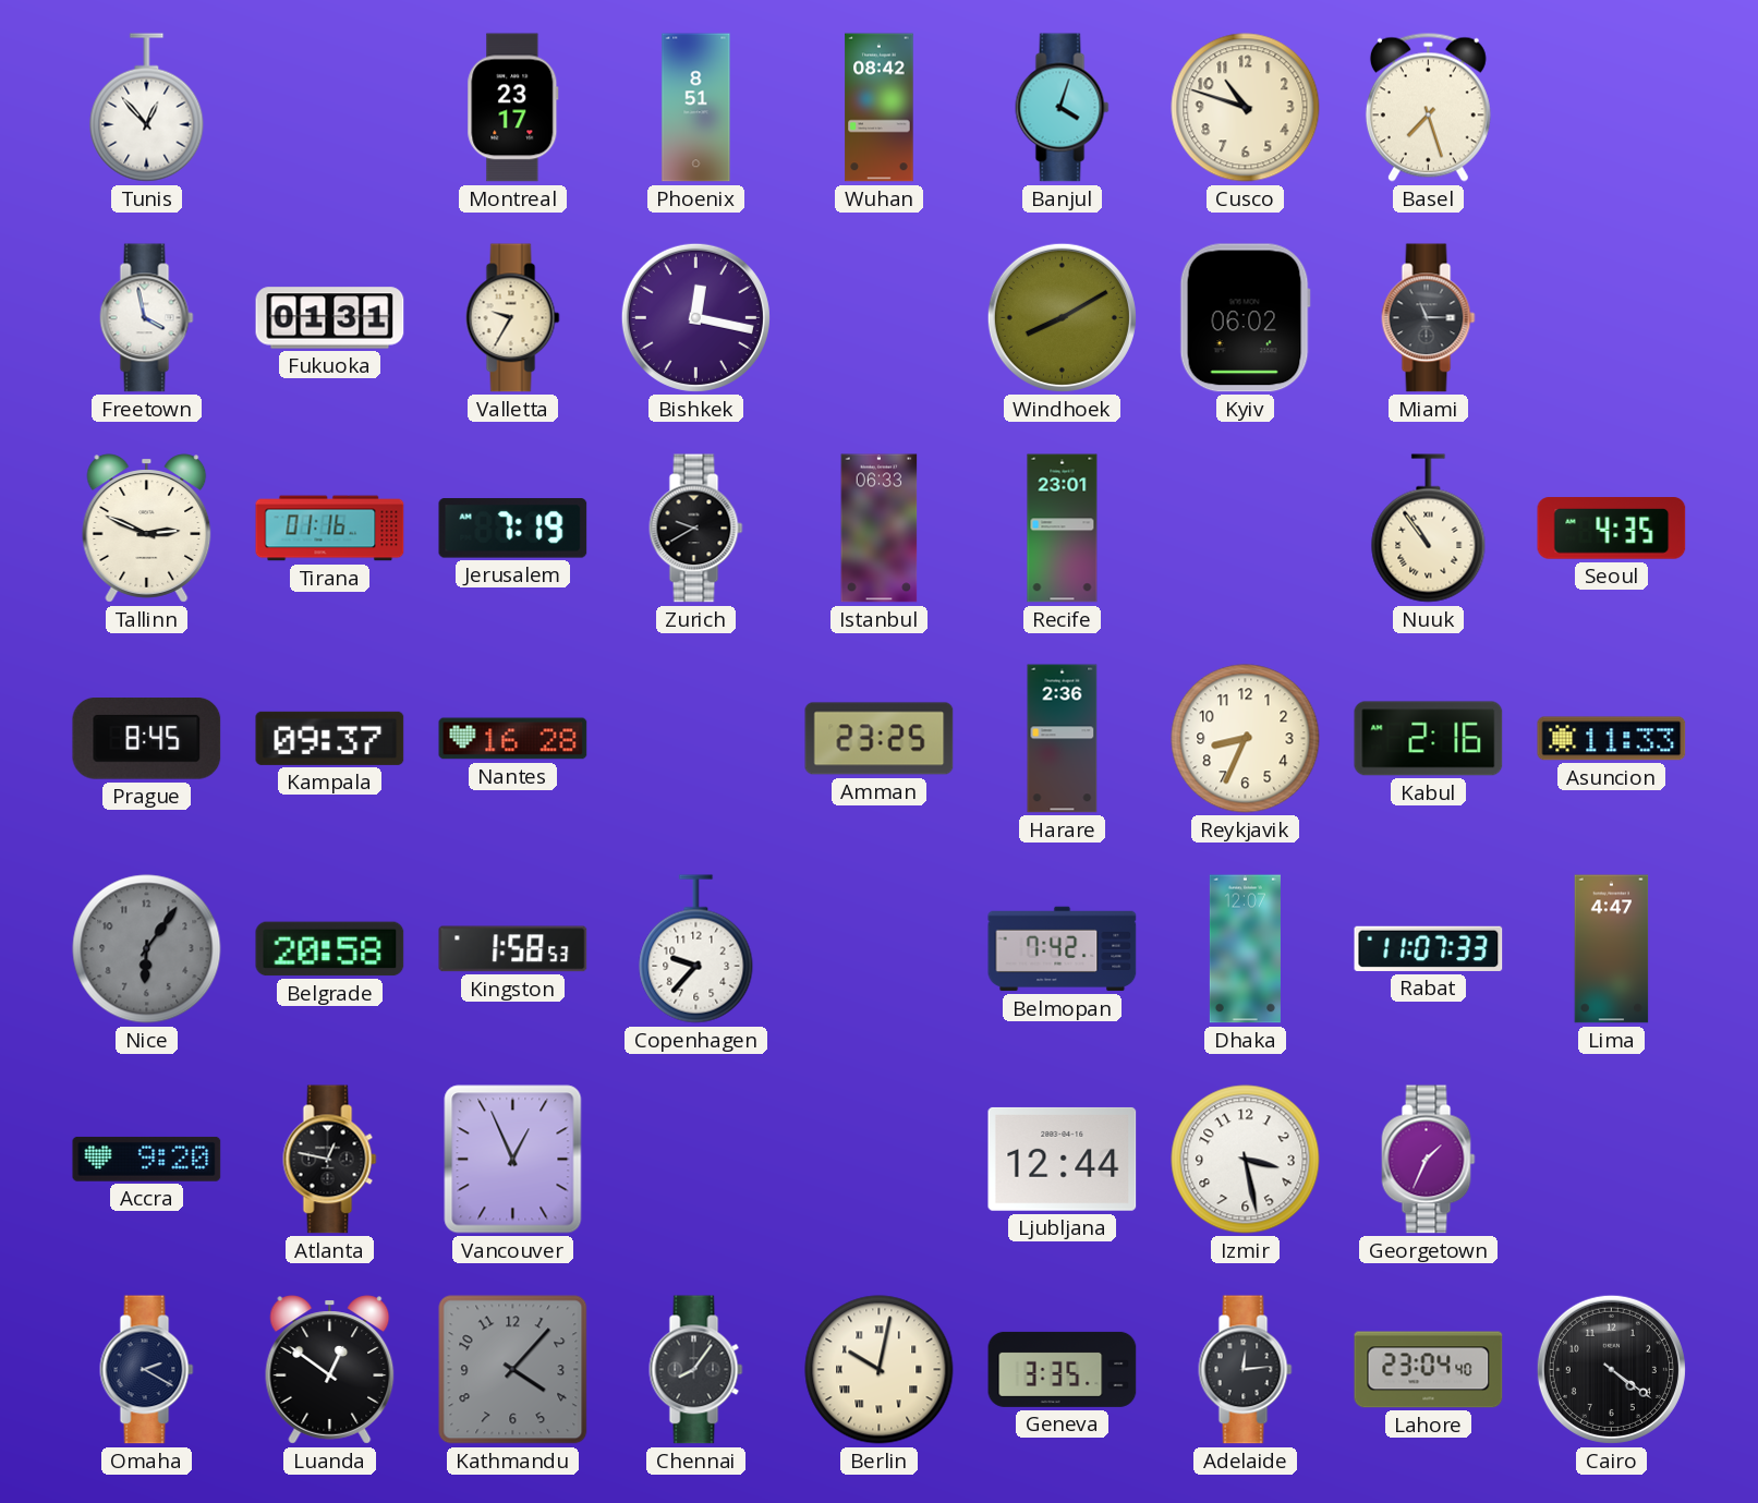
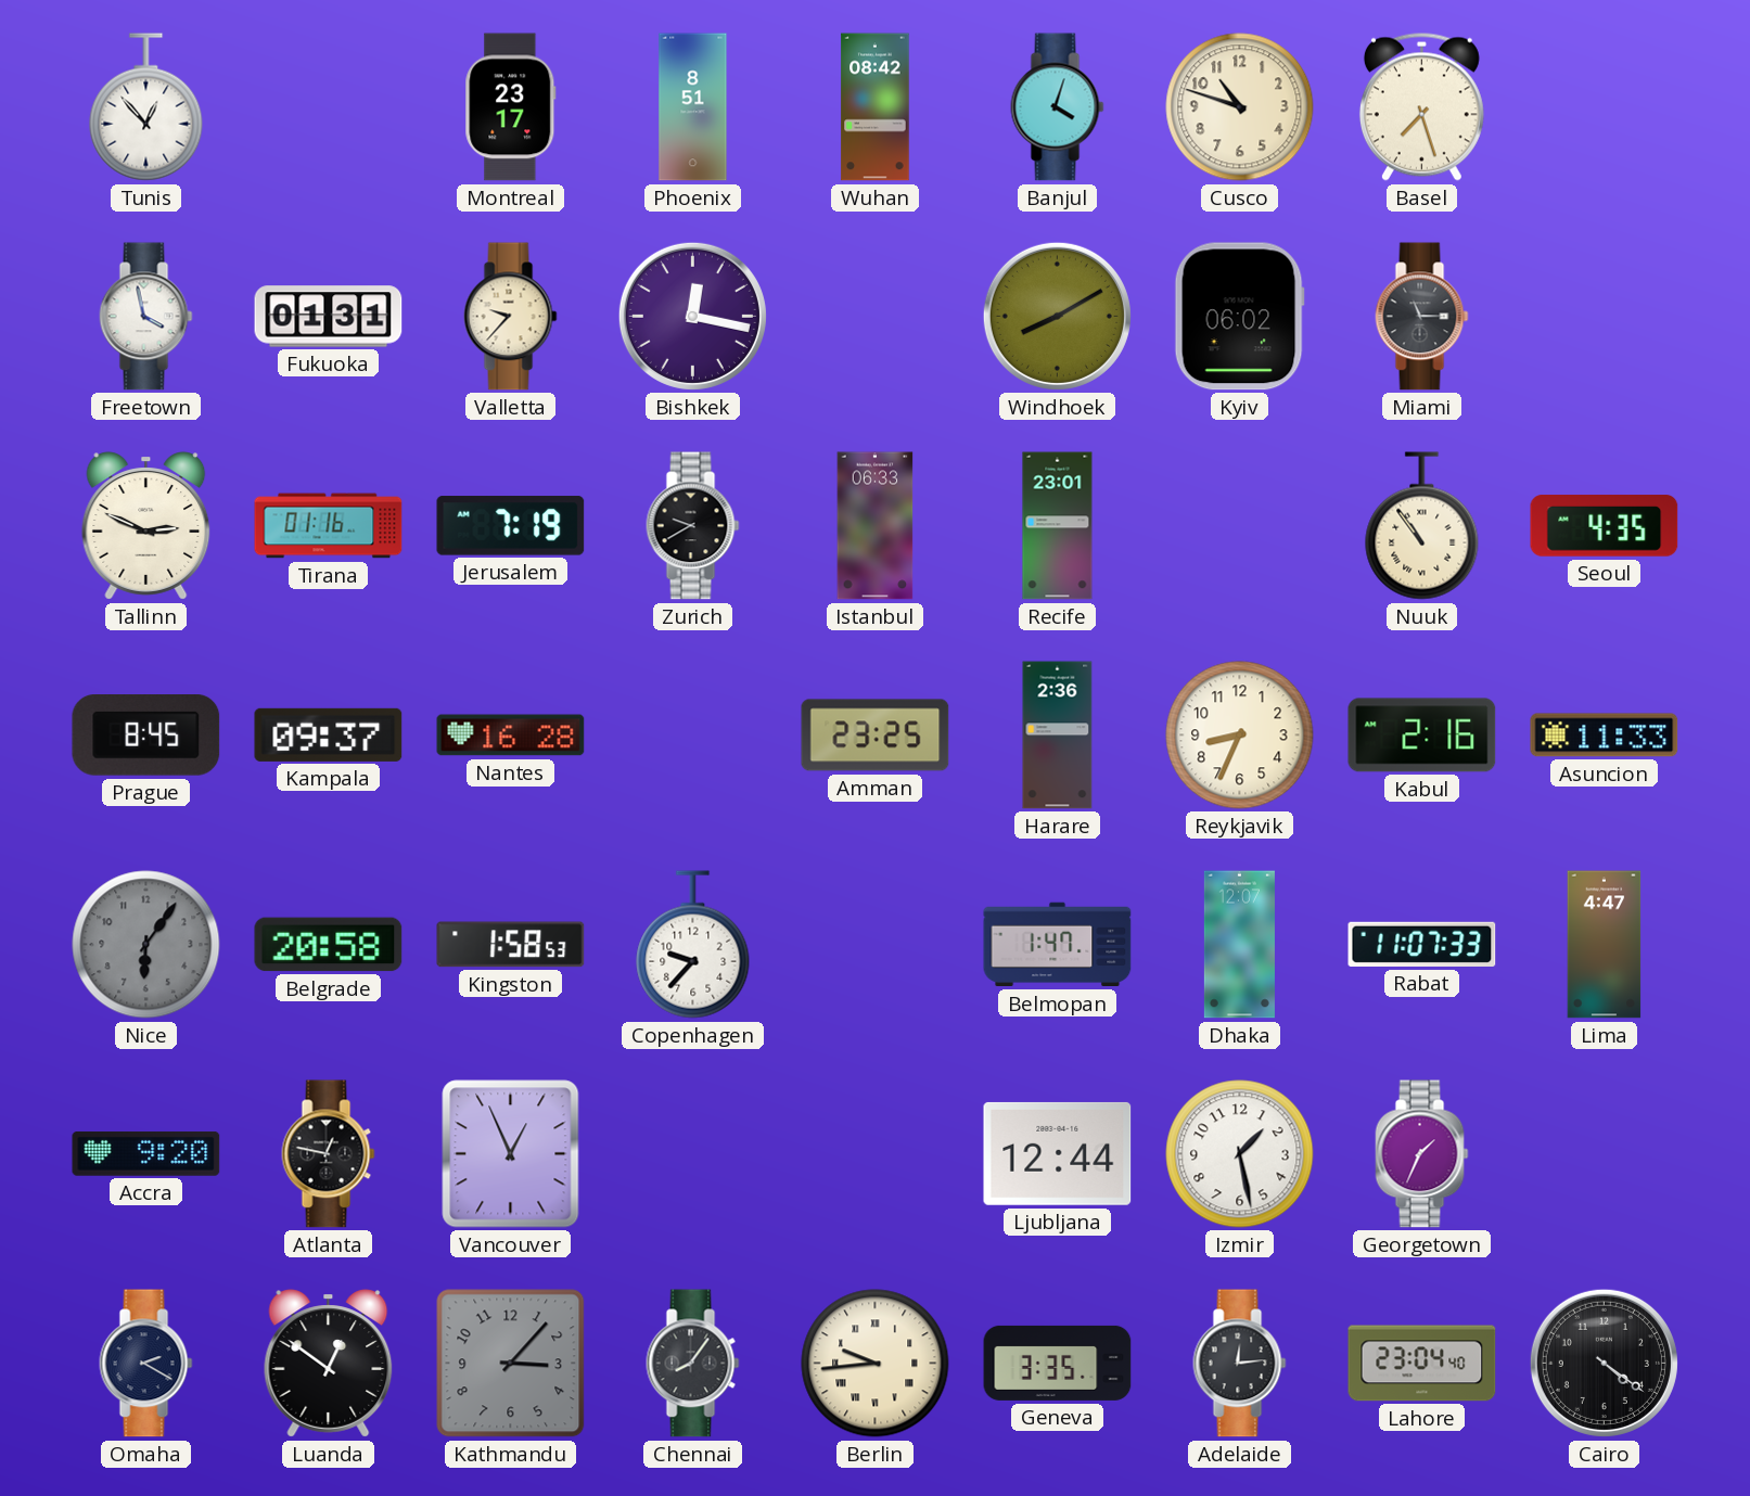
Valletta: 9:35 -> 9:37 (511, 317)
Belmopan: 7:42 -> 1:47 (1058, 945)
Izmir: 3:28 -> 1:28 (1240, 1154)
Kathmandu: 4:07 -> 3:07 (511, 1364)
Berlin: 10:02 -> 9:44 (876, 1364)
